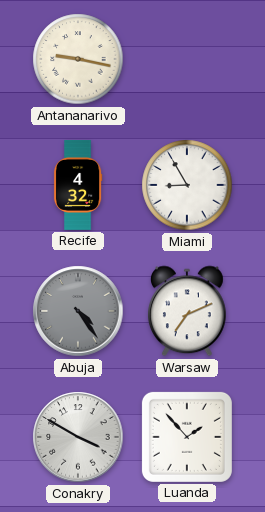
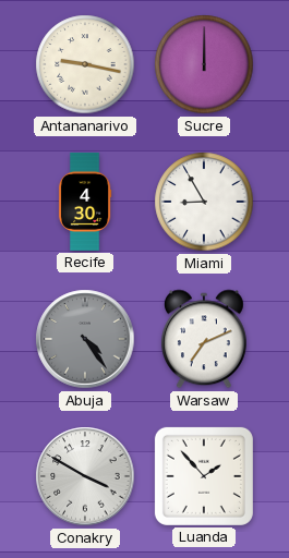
Sucre: none -> 12:00 (204, 64)
Recife: 4:32 -> 4:30 (85, 202)
